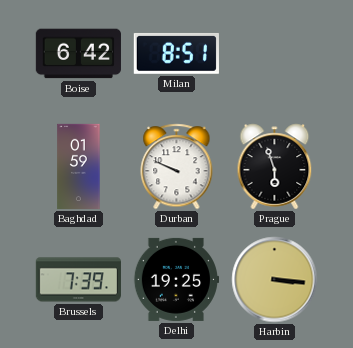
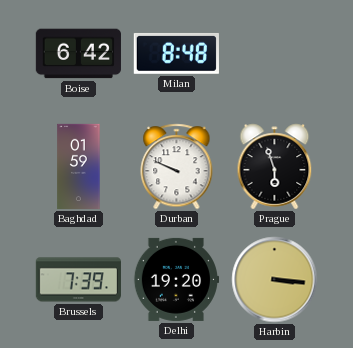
Milan: 8:51 -> 8:48 (176, 53)
Delhi: 19:25 -> 19:20 (175, 279)
